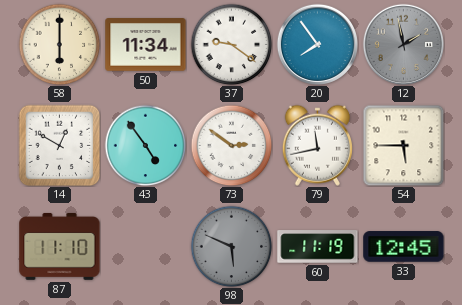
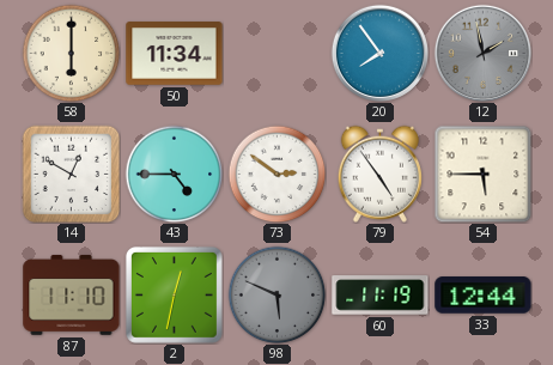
37: 9:21 -> none (231, 44)
43: 4:54 -> 4:45 (174, 174)
79: 11:43 -> 4:54 (379, 174)
2: none -> 12:32 (174, 294)
33: 12:45 -> 12:44 (484, 296)
